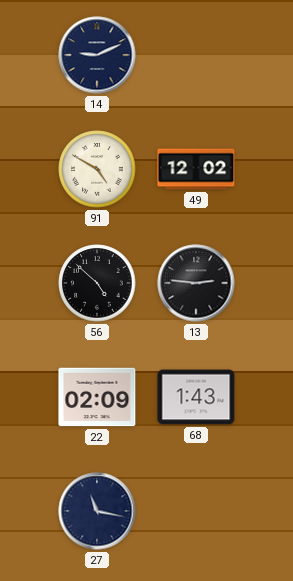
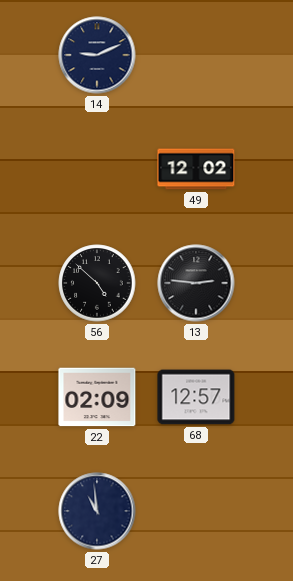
91: 4:50 -> none (97, 169)
68: 1:43 -> 12:57 (196, 397)
27: 11:17 -> 10:59 (97, 511)
